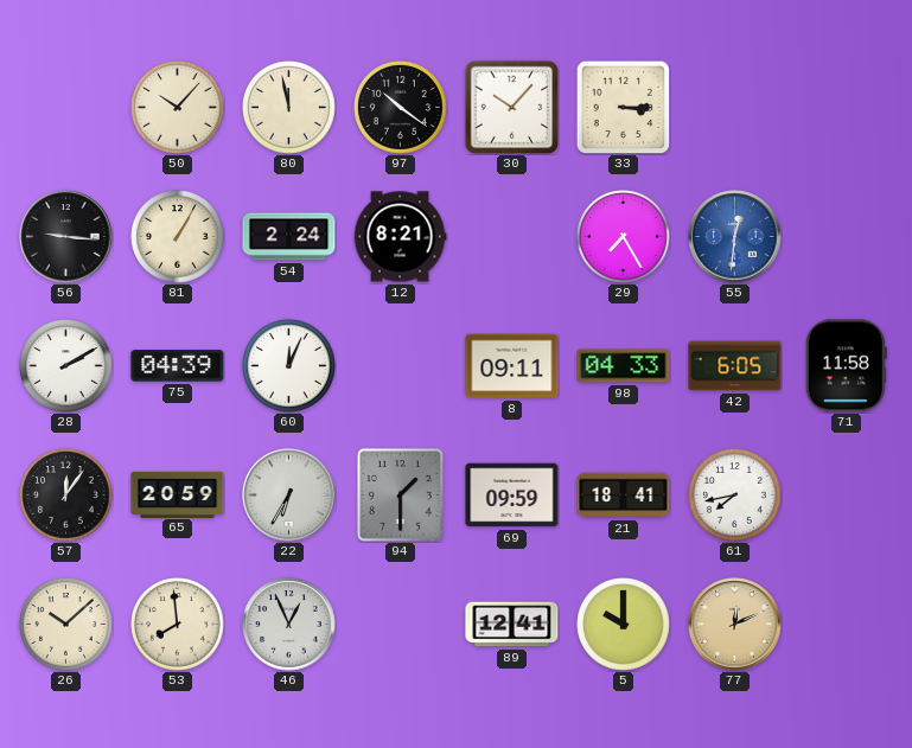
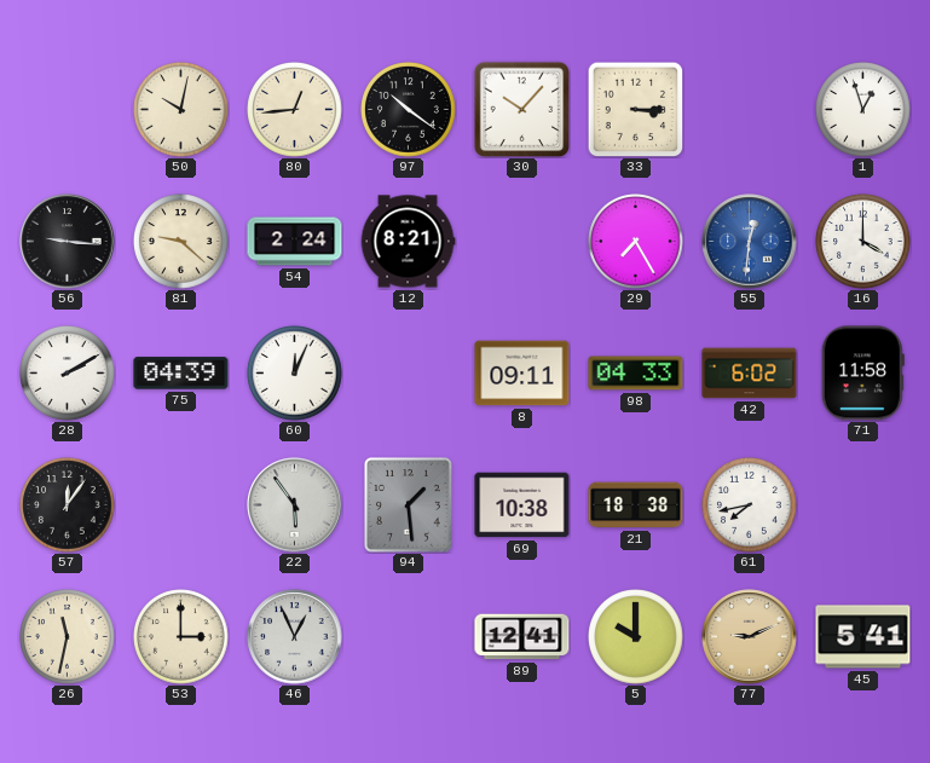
50: 10:07 -> 10:02 (181, 110)
80: 11:58 -> 12:44 (295, 110)
1: none -> 12:57 (863, 110)
81: 1:05 -> 9:22 (181, 242)
16: none -> 4:00 (863, 242)
42: 6:05 -> 6:02 (750, 374)
65: 20:59 -> none (178, 494)
22: 6:35 -> 5:54 (295, 505)
94: 1:30 -> 1:29 (409, 505)
69: 09:59 -> 10:38 (522, 505)
21: 18:41 -> 18:38 (636, 505)
26: 10:08 -> 11:32 (68, 637)
53: 7:59 -> 3:00 (181, 637)
77: 12:11 -> 9:11 (750, 637)
45: none -> 5:41 (863, 637)
